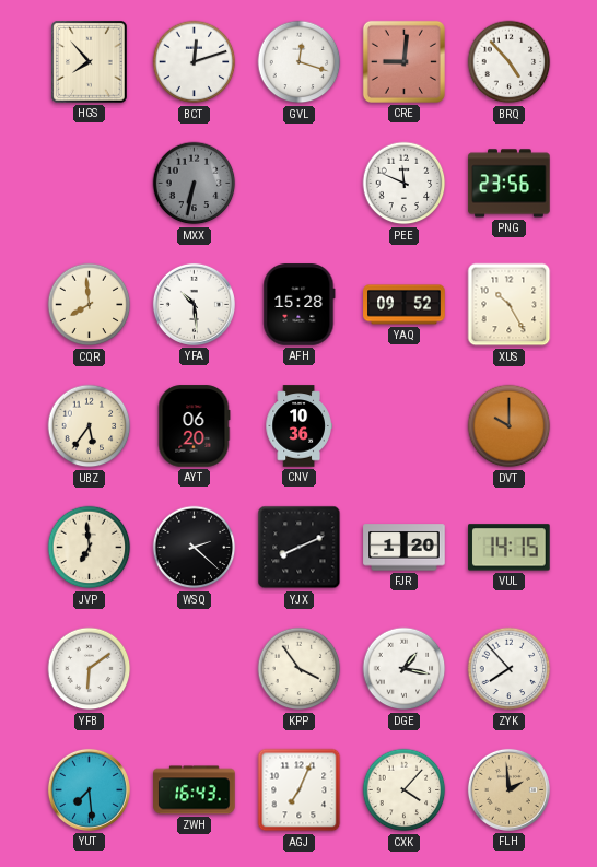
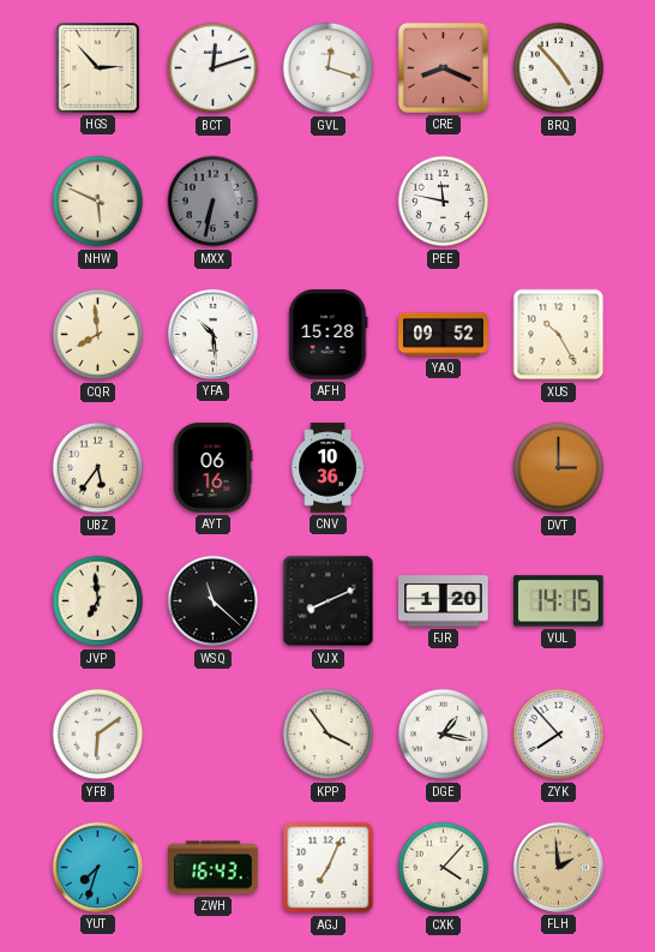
HGS: 7:53 -> 2:53 (98, 68)
CRE: 9:01 -> 8:19 (443, 67)
NHW: none -> 5:49 (98, 202)
PEE: 11:49 -> 11:47 (444, 202)
PNG: 23:56 -> none (510, 184)
AYT: 06:20 -> 06:16 (212, 468)
DVT: 10:00 -> 3:00 (559, 468)
WSQ: 2:22 -> 11:22 (214, 601)
YUT: 7:29 -> 7:33 (97, 867)
